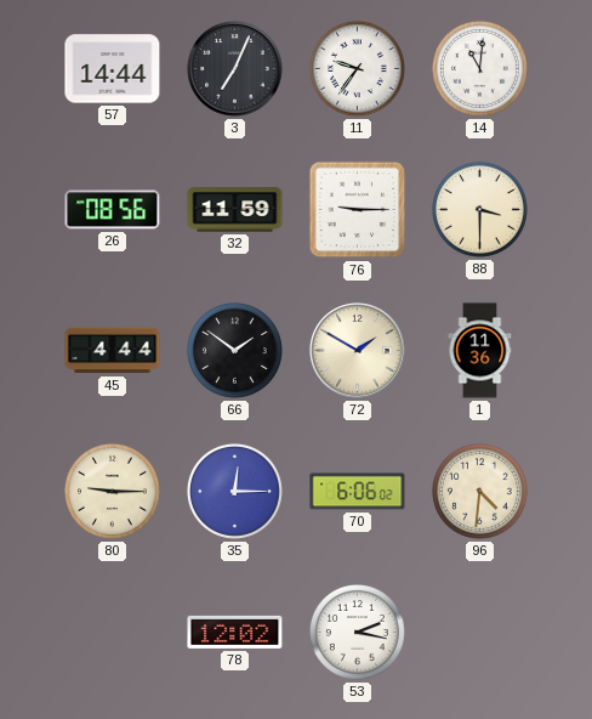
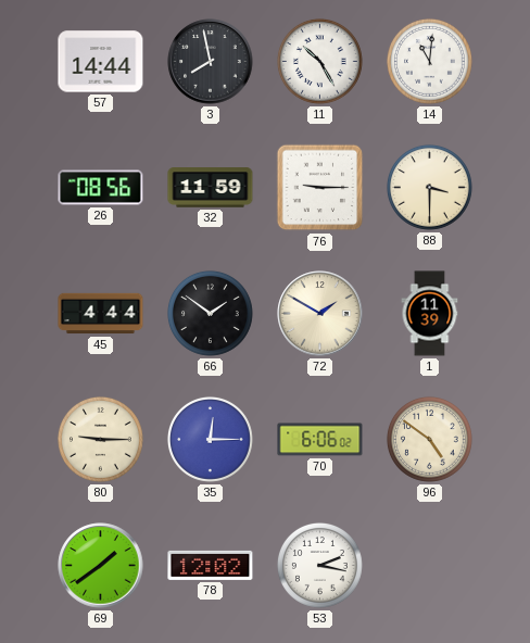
3: 7:04 -> 7:58 (211, 62)
11: 9:36 -> 10:25 (319, 61)
1: 11:36 -> 11:39 (430, 314)
96: 4:31 -> 4:51 (429, 439)
69: none -> 1:39 (101, 566)
